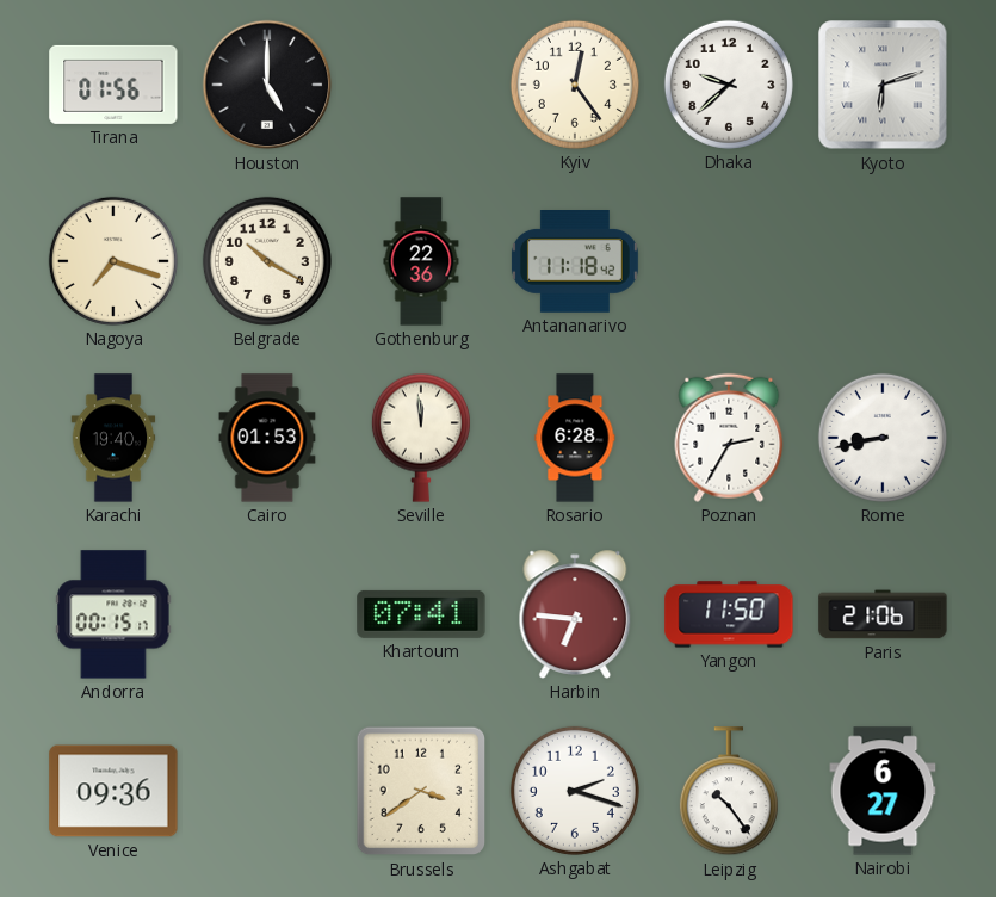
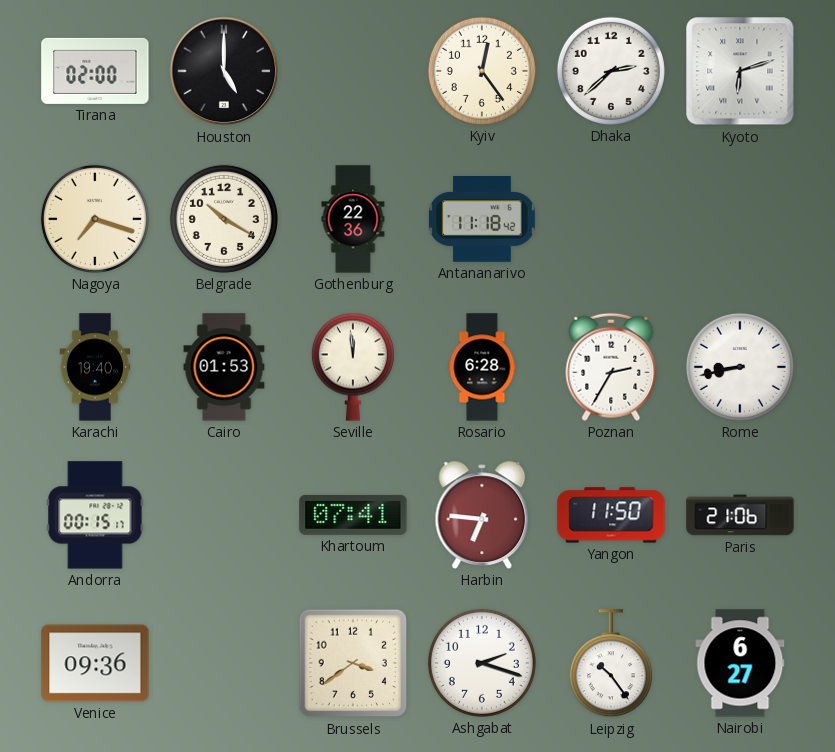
Tirana: 01:56 -> 02:00 (95, 71)
Dhaka: 9:38 -> 2:38 (611, 71)
